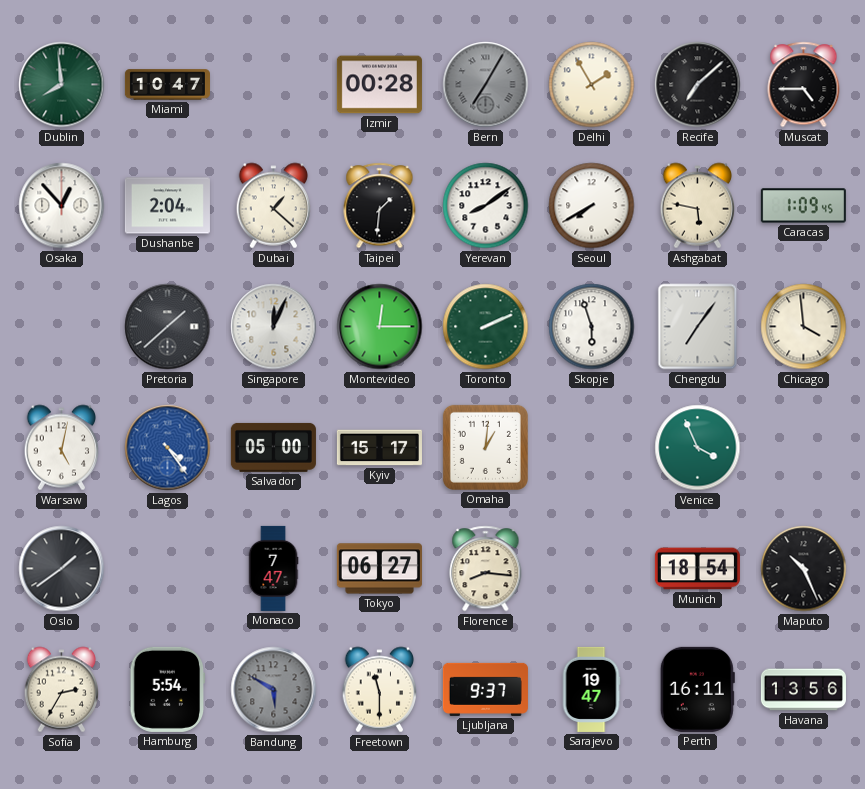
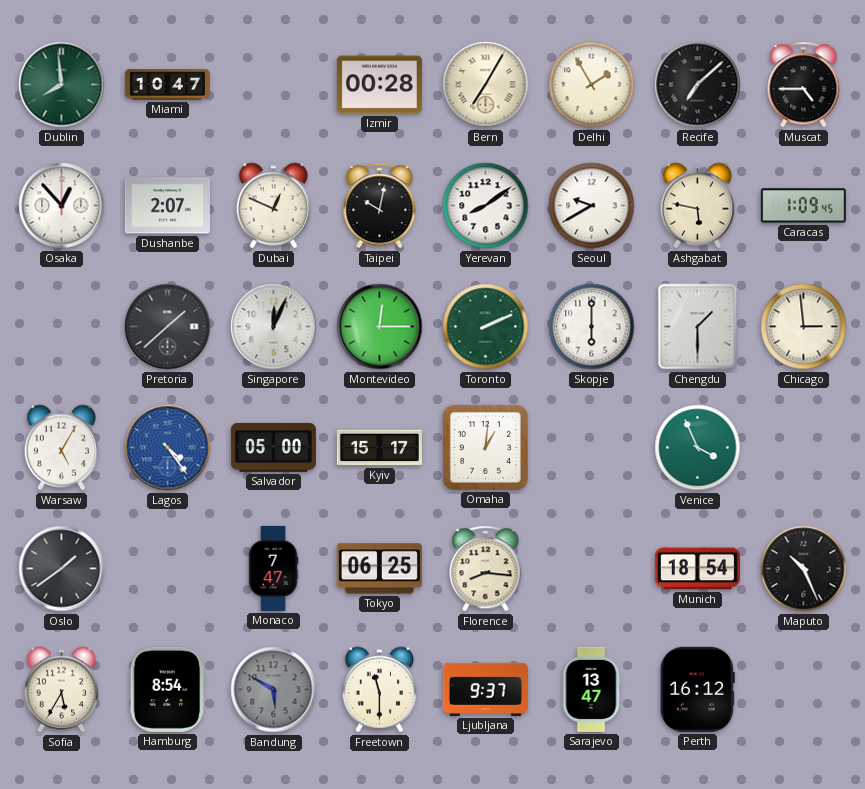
Bern dial: grey -> cream (486, 85)
Dushanbe: 2:04 -> 2:07 (167, 206)
Dubai: 1:22 -> 12:49 (274, 206)
Taipei: 1:31 -> 10:02 (380, 206)
Seoul: 7:40 -> 9:40 (592, 206)
Skopje: 5:57 -> 6:00 (592, 327)
Chengdu: 7:06 -> 1:30 (698, 327)
Chicago: 3:59 -> 2:59 (804, 327)
Warsaw: 5:02 -> 5:05 (62, 448)
Tokyo: 06:27 -> 06:25 (379, 569)
Sofia: 2:35 -> 5:35 (62, 690)
Hamburg: 5:54 -> 8:54 (168, 689)
Sarajevo: 19:47 -> 13:47 (591, 689)
Perth: 16:11 -> 16:12 (697, 689)
Havana: 13:56 -> none (803, 690)
